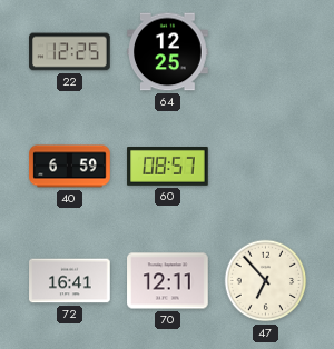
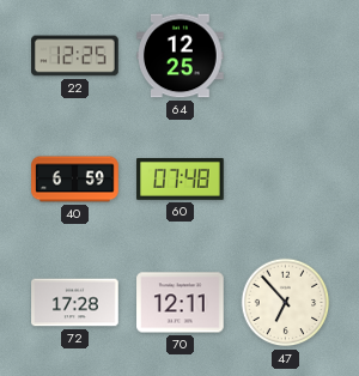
60: 08:57 -> 07:48 (181, 180)
72: 16:41 -> 17:28 (75, 303)
